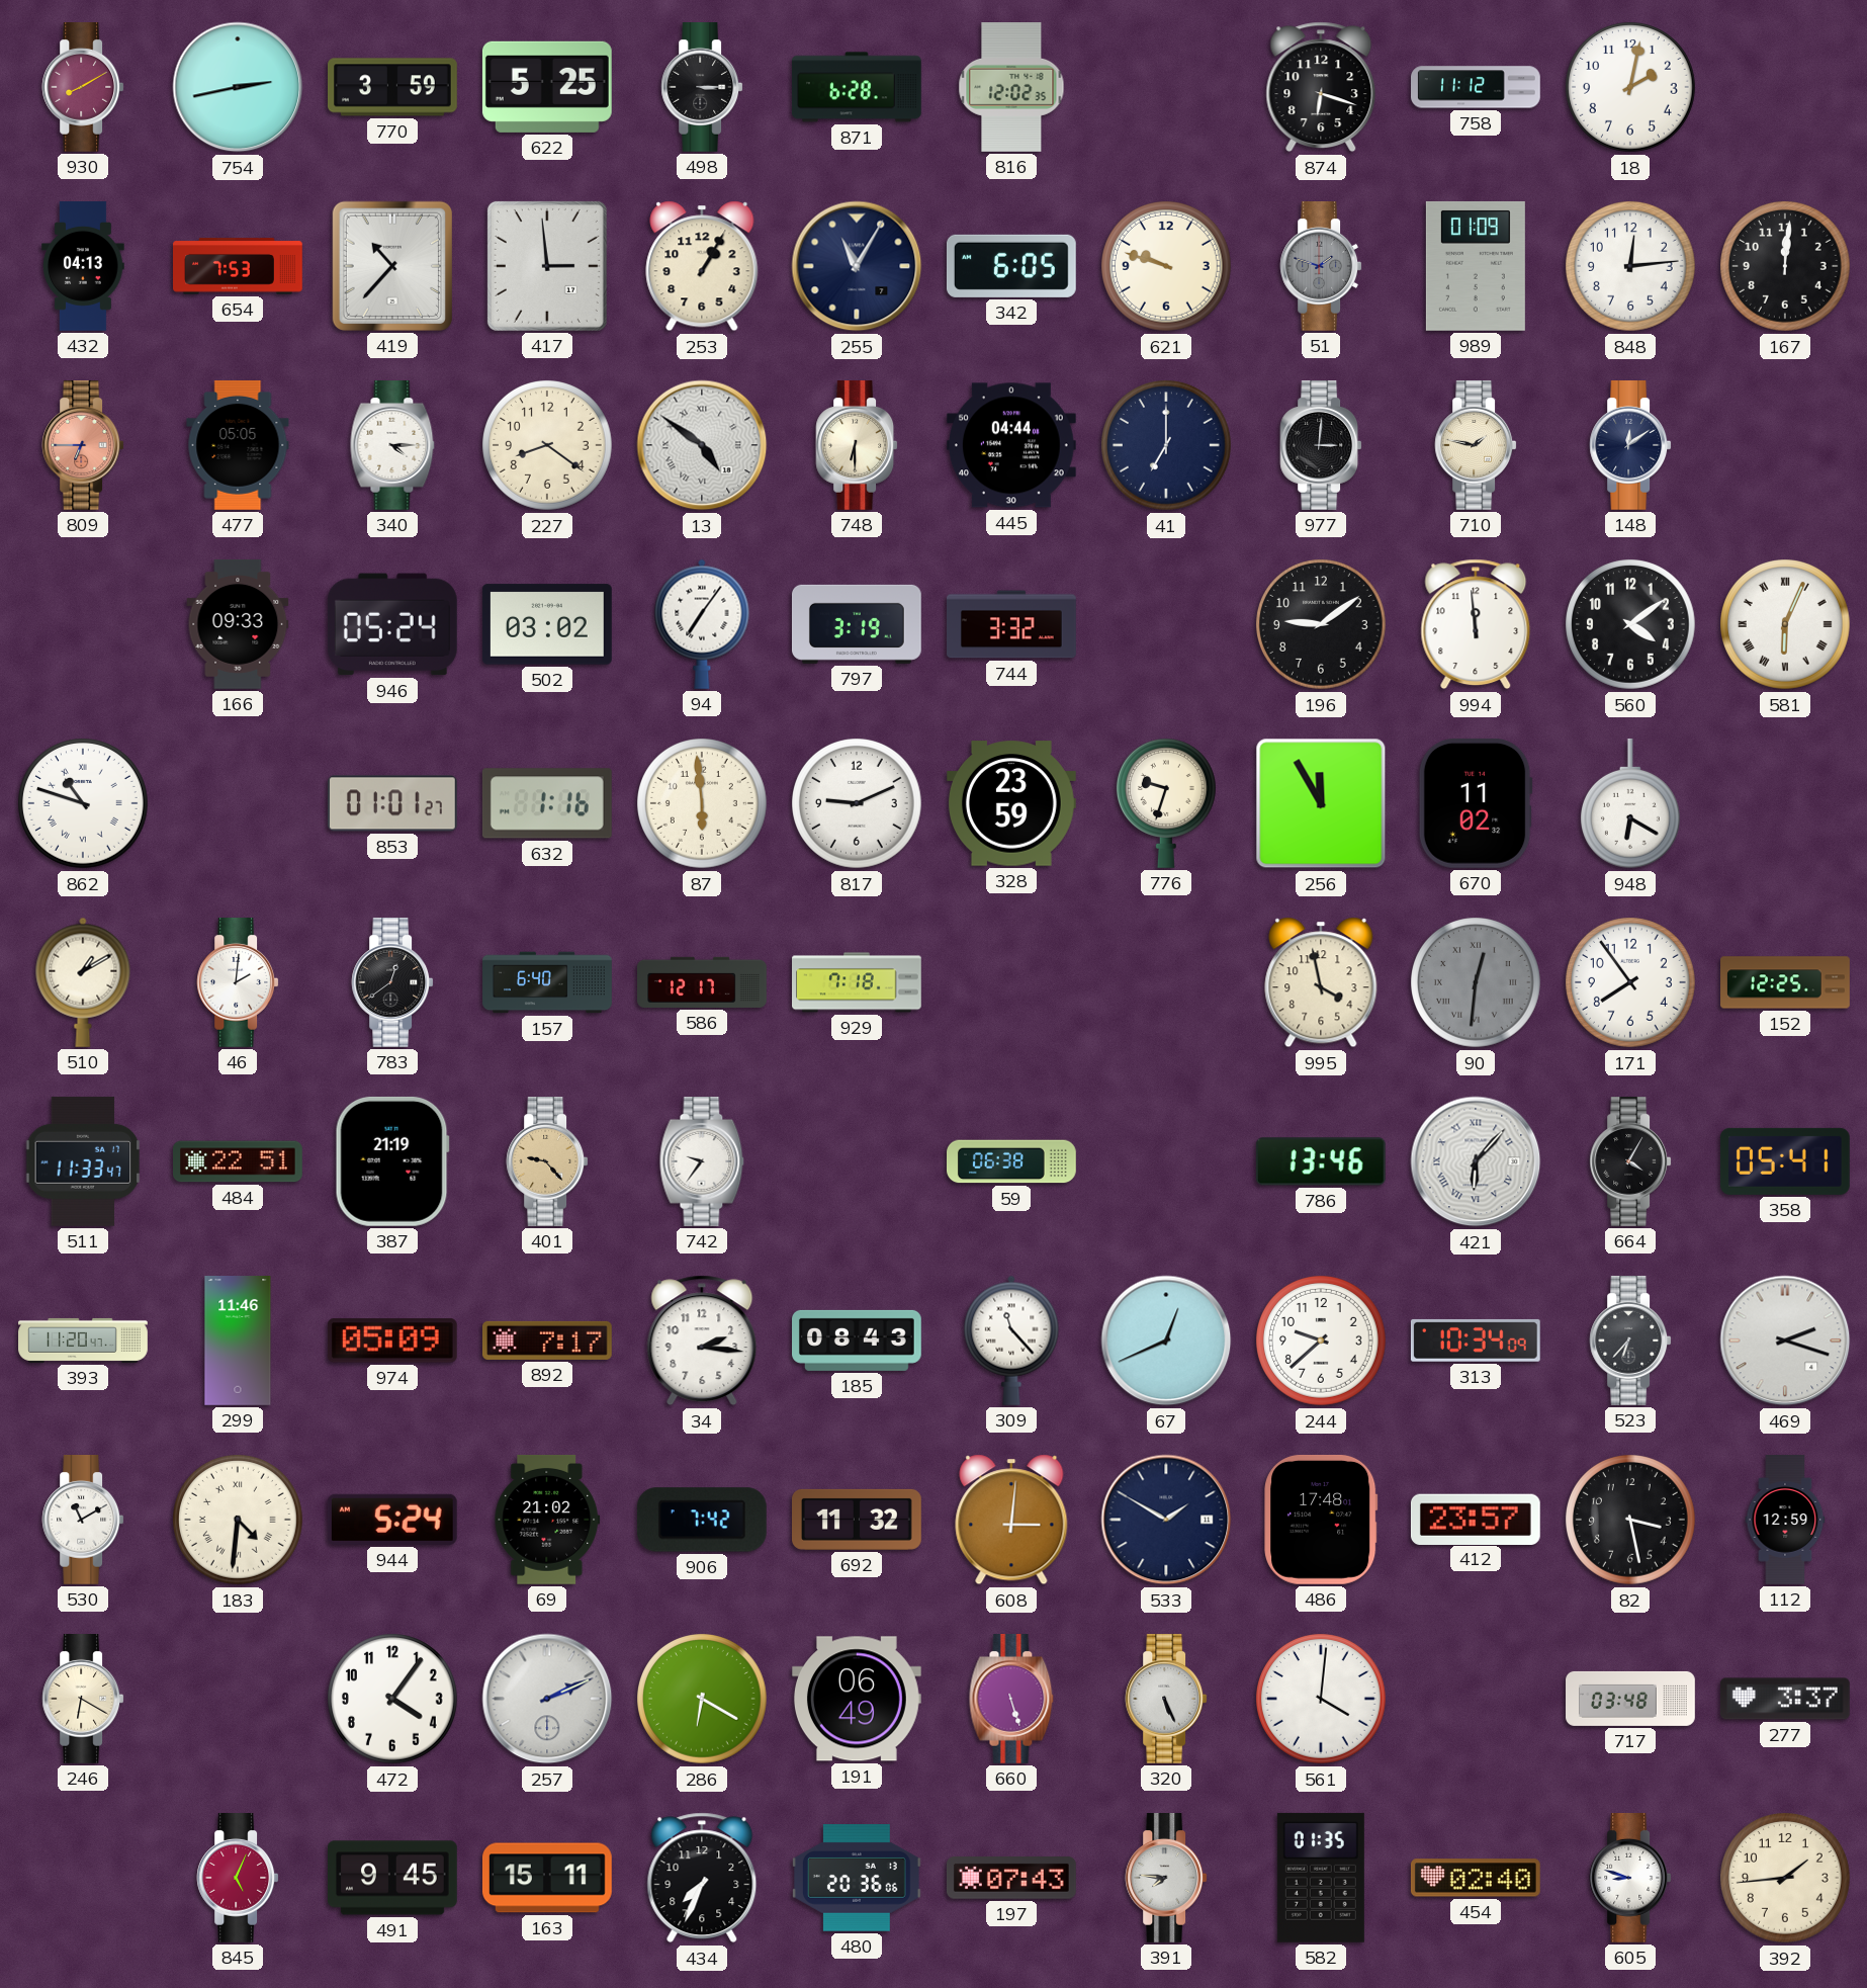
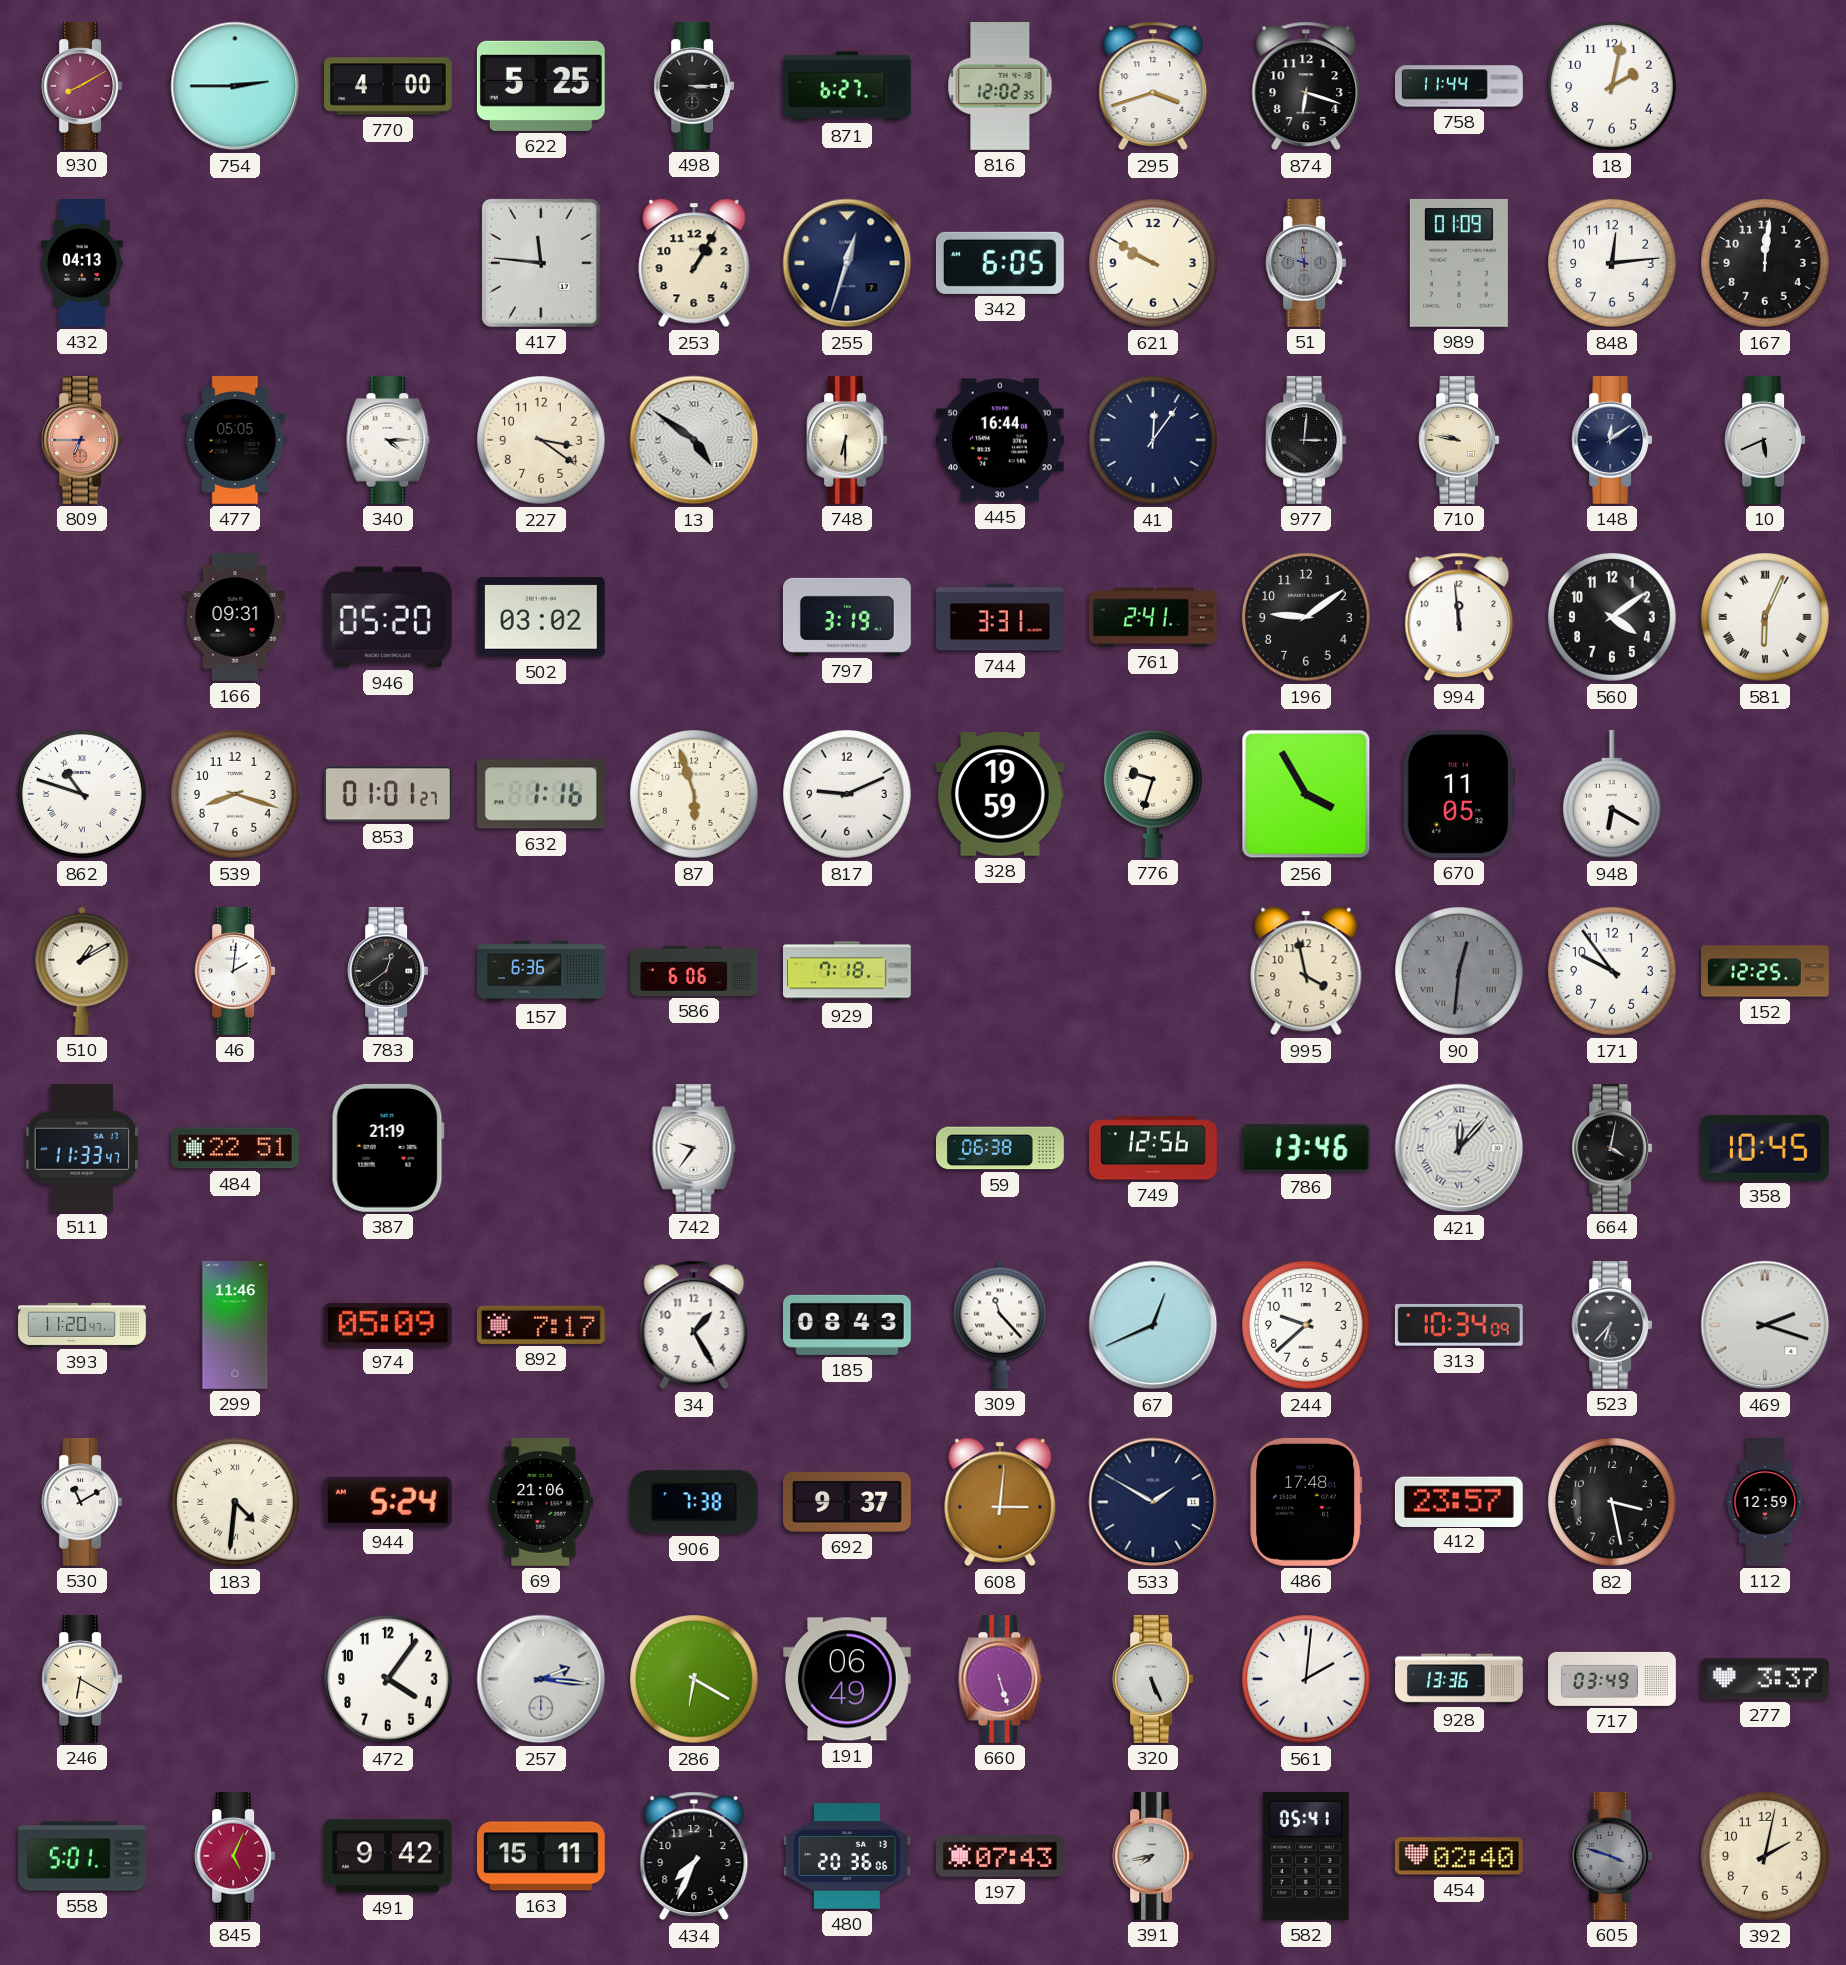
754: 2:43 -> 2:45 (235, 86)
770: 3:59 -> 4:00 (389, 86)
871: 6:28 -> 6:27 (847, 86)
295: none -> 3:42 (1153, 86)
758: 11:12 -> 11:44 (1460, 86)
654: 7:53 -> none (239, 266)
419: 10:37 -> none (392, 266)
417: 2:59 -> 11:46 (541, 263)
255: 11:05 -> 12:33 (847, 263)
621: 9:48 -> 9:50 (1154, 264)
51: 1:48 -> 11:48 (1306, 264)
227: 8:21 -> 3:21 (542, 441)
445: 04:44 -> 16:44 (1000, 440)
41: 7:00 -> 12:06 (1154, 441)
710: 1:47 -> 9:47 (1459, 441)
10: none -> 5:41 (1765, 441)
166: 09:33 -> 09:31 (235, 617)
946: 05:24 -> 05:20 (388, 617)
94: 7:06 -> none (702, 624)
744: 3:32 -> 3:31 (1001, 617)
761: none -> 2:41 (1153, 617)
539: none -> 8:18 (236, 795)
87: 5:59 -> 5:57 (695, 795)
328: 23:59 -> 19:59 (1000, 794)
256: 11:55 -> 3:55 (1306, 794)
670: 11:02 -> 11:05 (1459, 794)
157: 6:40 -> 6:36 (541, 971)
586: 12:17 -> 6:06 (695, 971)
171: 7:54 -> 9:54 (1613, 972)
401: 9:23 -> none (547, 1162)
749: none -> 12:56 (1154, 1148)
421: 6:07 -> 12:07 (1459, 1148)
664: 4:05 -> 4:02 (1612, 1149)
358: 05:41 -> 10:45 (1765, 1148)
34: 2:16 -> 1:25 (694, 1325)
69: 21:02 -> 21:06 (541, 1502)
906: 7:42 -> 7:38 (694, 1502)
692: 11:32 -> 9:37 (848, 1502)
257: 2:11 -> 2:16 (541, 1679)
561: 4:01 -> 2:01 (1307, 1680)
928: none -> 13:36 (1459, 1679)
717: 03:48 -> 03:49 (1612, 1679)
558: none -> 5:01 (83, 1856)
491: 9:45 -> 9:42 (389, 1856)
391: 7:46 -> 7:43 (1153, 1857)
582: 01:35 -> 05:41 (1306, 1856)
605: 8:48 -> 3:48 (1612, 1857)
605 dial: white -> grey (1612, 1857)
392: 1:44 -> 2:02 (1766, 1857)
